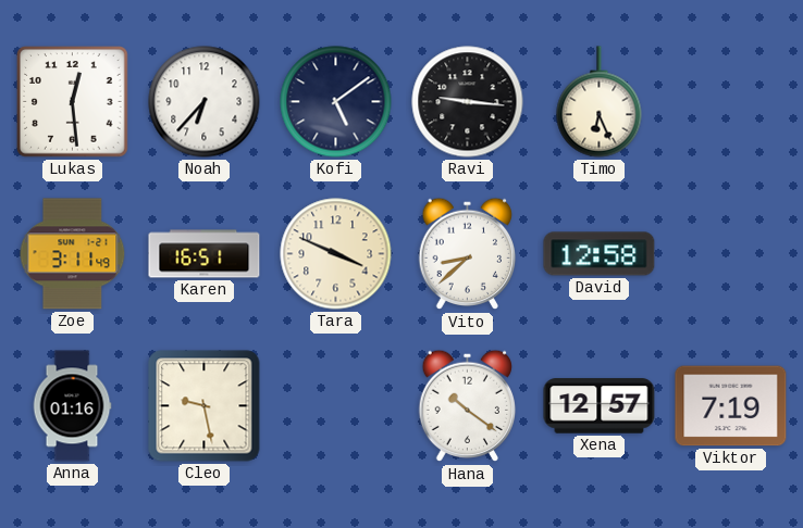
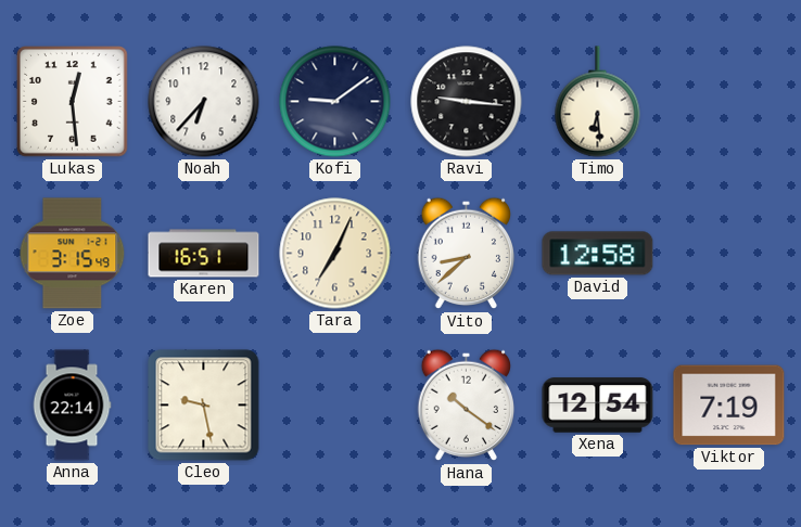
Kofi: 5:09 -> 9:09 (335, 102)
Timo: 6:26 -> 6:29 (598, 102)
Zoe: 3:11 -> 3:15 (73, 254)
Tara: 3:49 -> 7:04 (335, 254)
Anna: 01:16 -> 22:14 (72, 406)
Xena: 12:57 -> 12:54 (598, 406)
